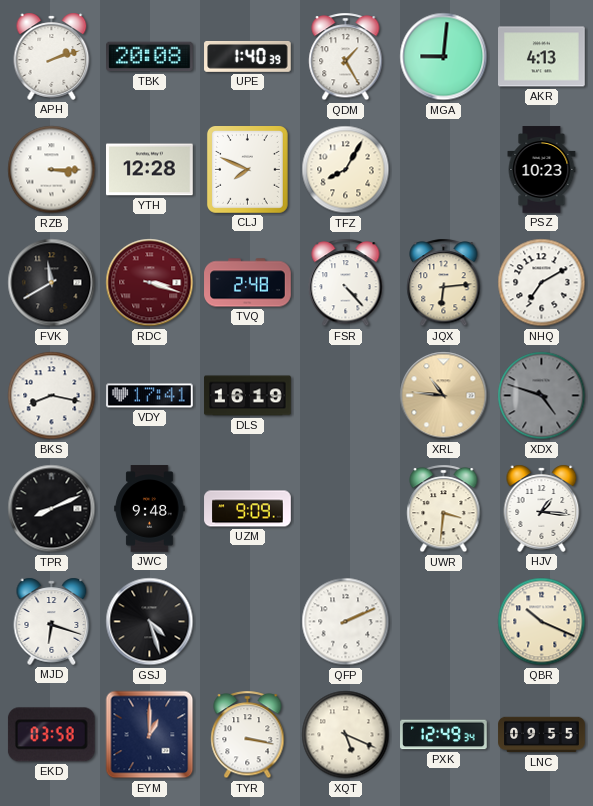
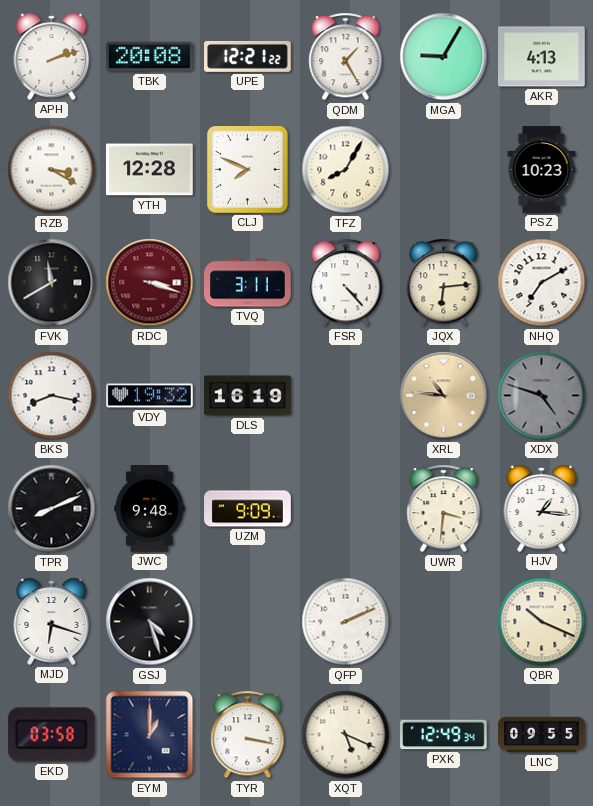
UPE: 1:40 -> 12:21 (248, 57)
MGA: 9:01 -> 9:05 (444, 57)
RZB: 3:15 -> 3:20 (52, 170)
TVQ: 2:48 -> 3:11 (248, 283)
VDY: 17:41 -> 19:32 (150, 396)
